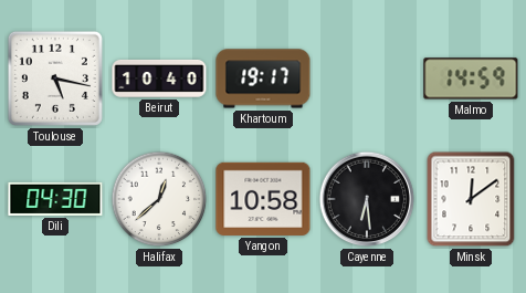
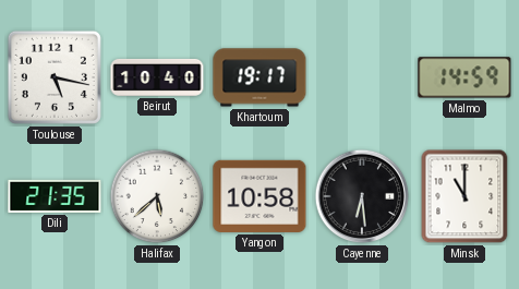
Dili: 04:30 -> 21:35 (55, 196)
Halifax: 12:38 -> 5:38 (157, 196)
Minsk: 12:09 -> 11:00 (464, 196)
